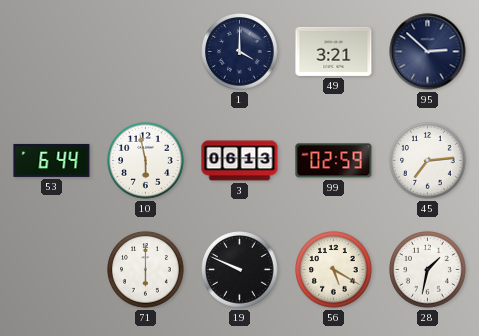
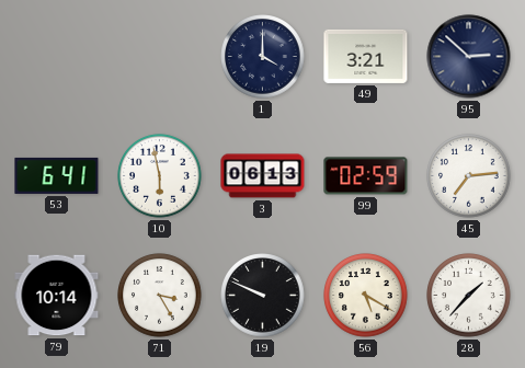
53: 6:44 -> 6:41 (57, 175)
79: none -> 10:14 (57, 296)
71: 6:00 -> 3:25 (160, 296)
28: 1:32 -> 1:37 (469, 296)
